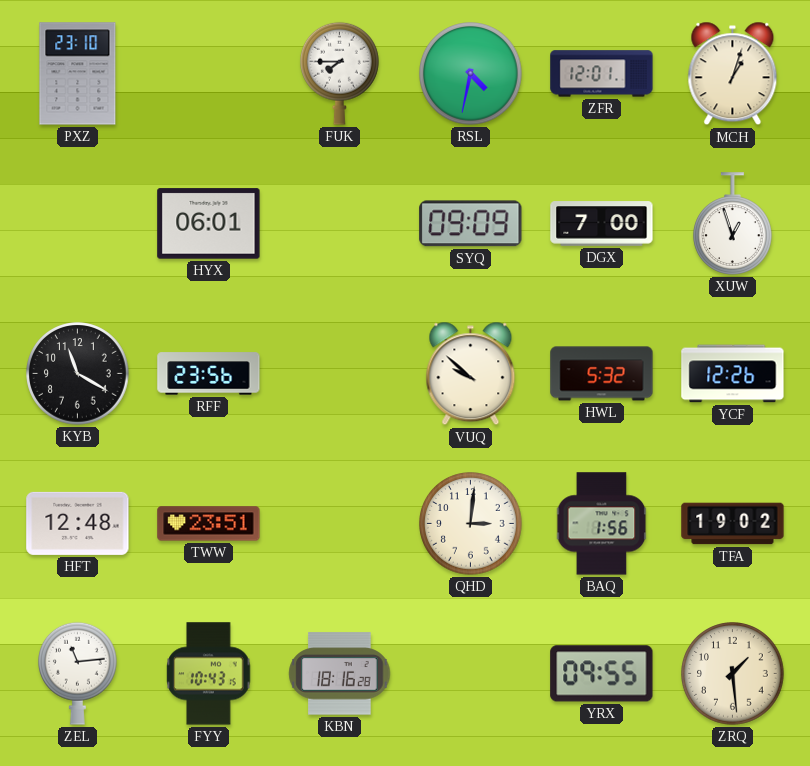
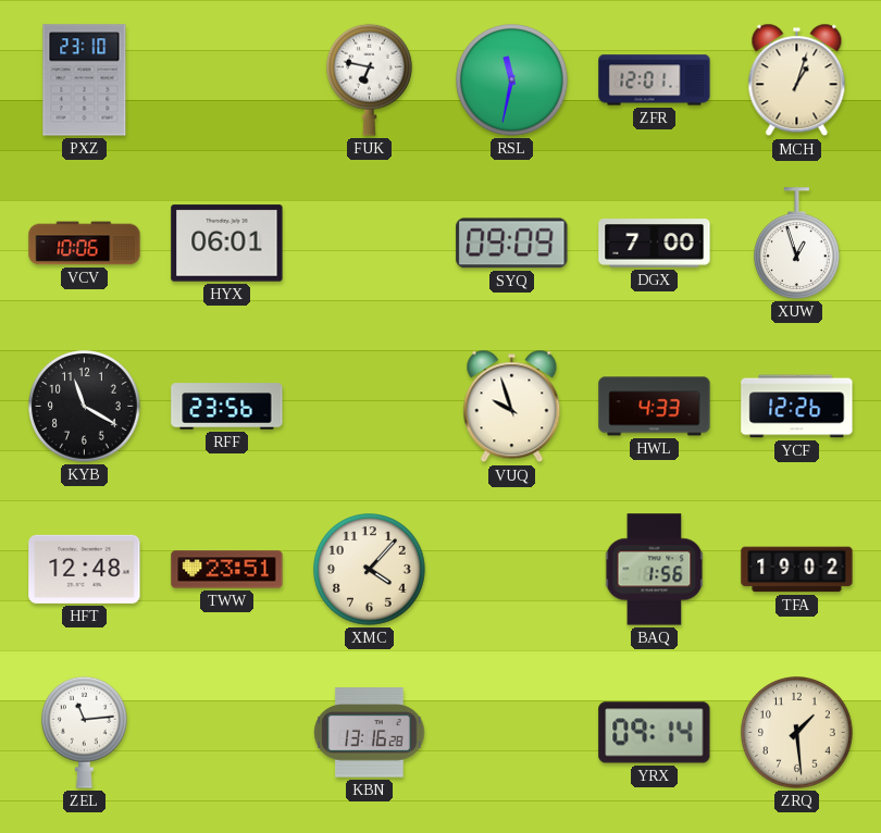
FUK: 7:45 -> 6:47 (370, 79)
RSL: 4:32 -> 11:32 (512, 80)
VCV: none -> 10:06 (85, 244)
VUQ: 9:52 -> 9:57 (512, 407)
HWL: 5:32 -> 4:33 (655, 407)
XMC: none -> 4:07 (370, 570)
QHD: 3:01 -> none (471, 524)
FYY: 10:43 -> none (209, 674)
KBN: 18:16 -> 13:16 (370, 733)
YRX: 09:55 -> 09:14 (655, 733)
